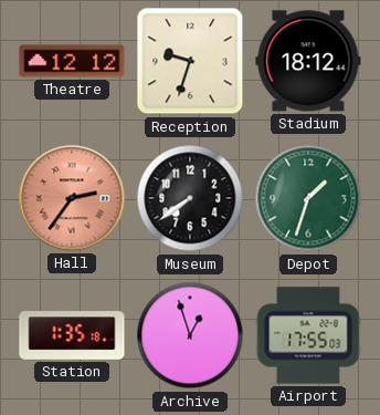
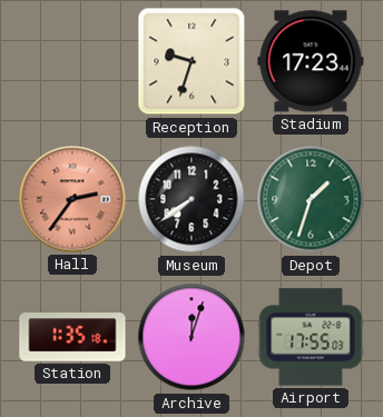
Theatre: 12:12 -> none (72, 61)
Stadium: 18:12 -> 17:23 (311, 61)
Archive: 12:57 -> 12:03 (191, 337)
